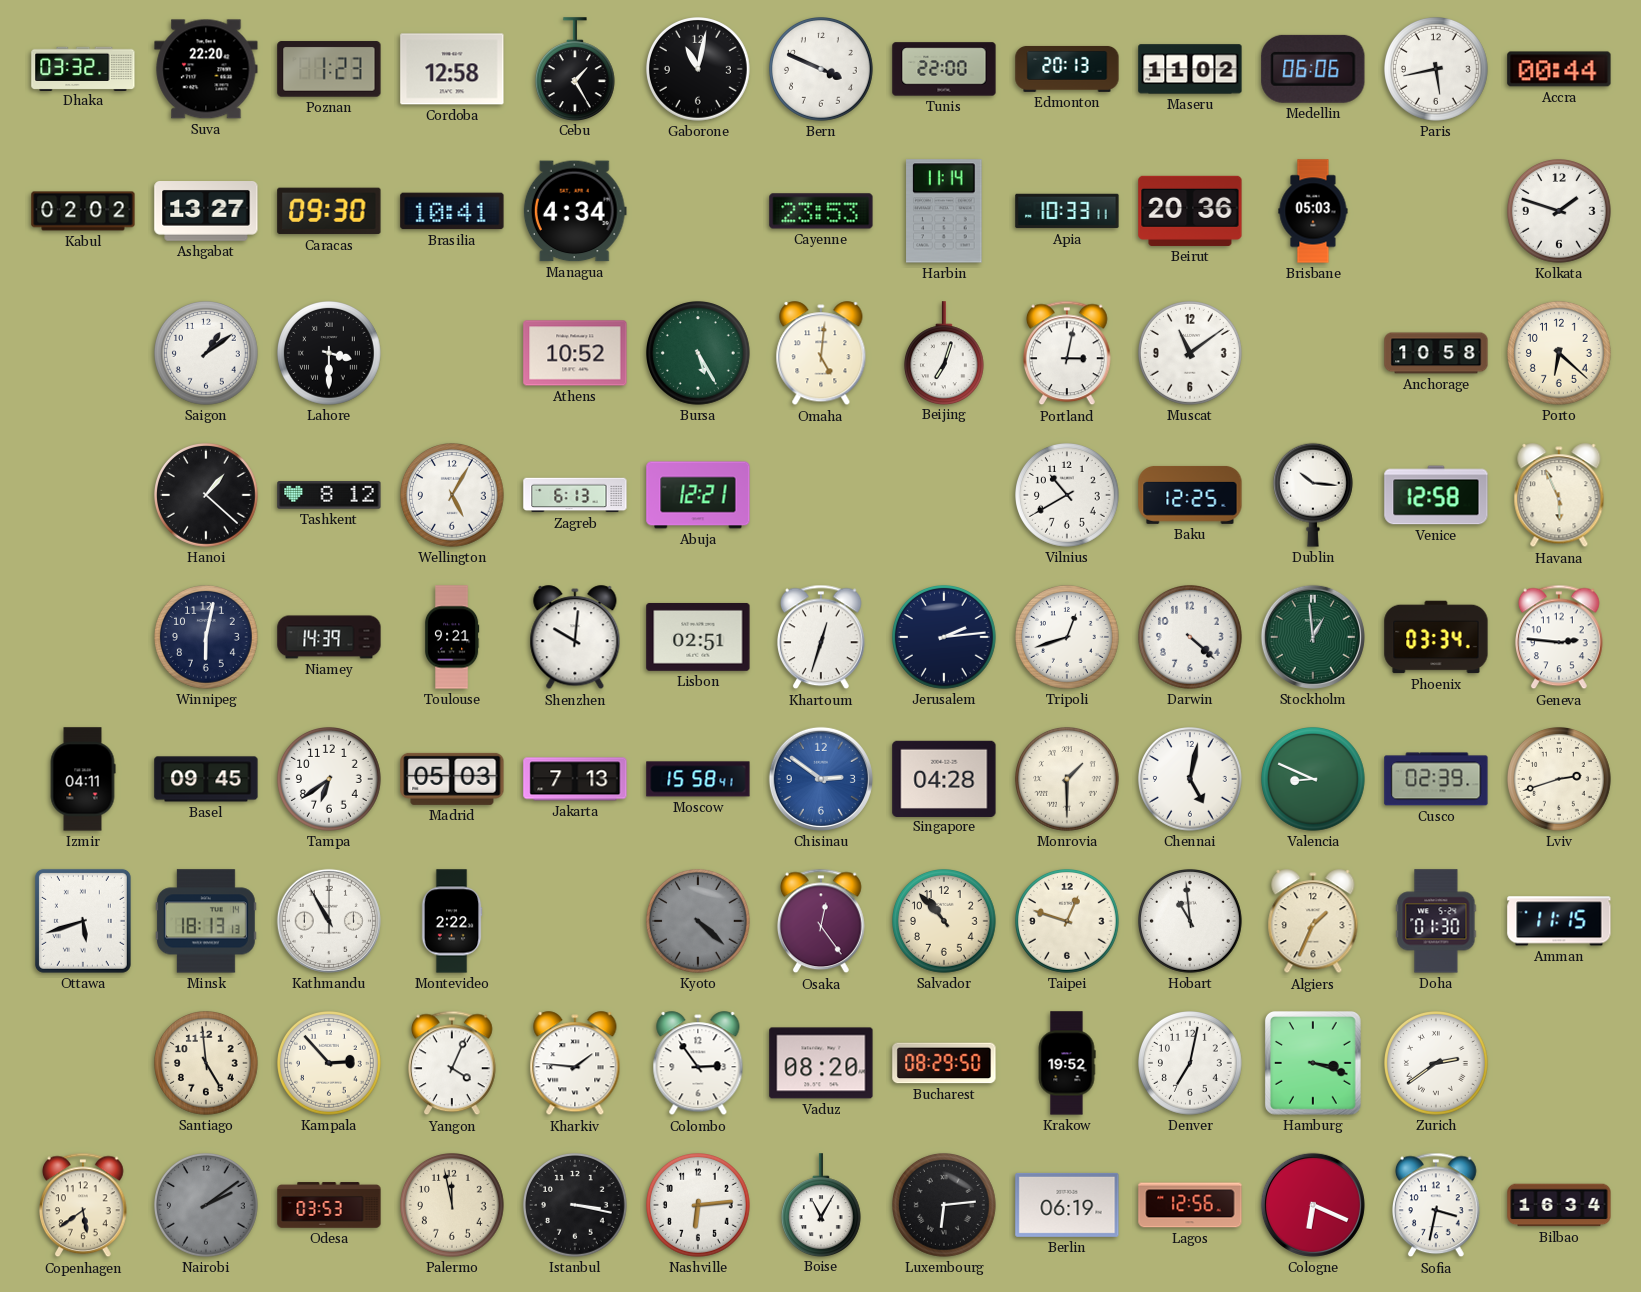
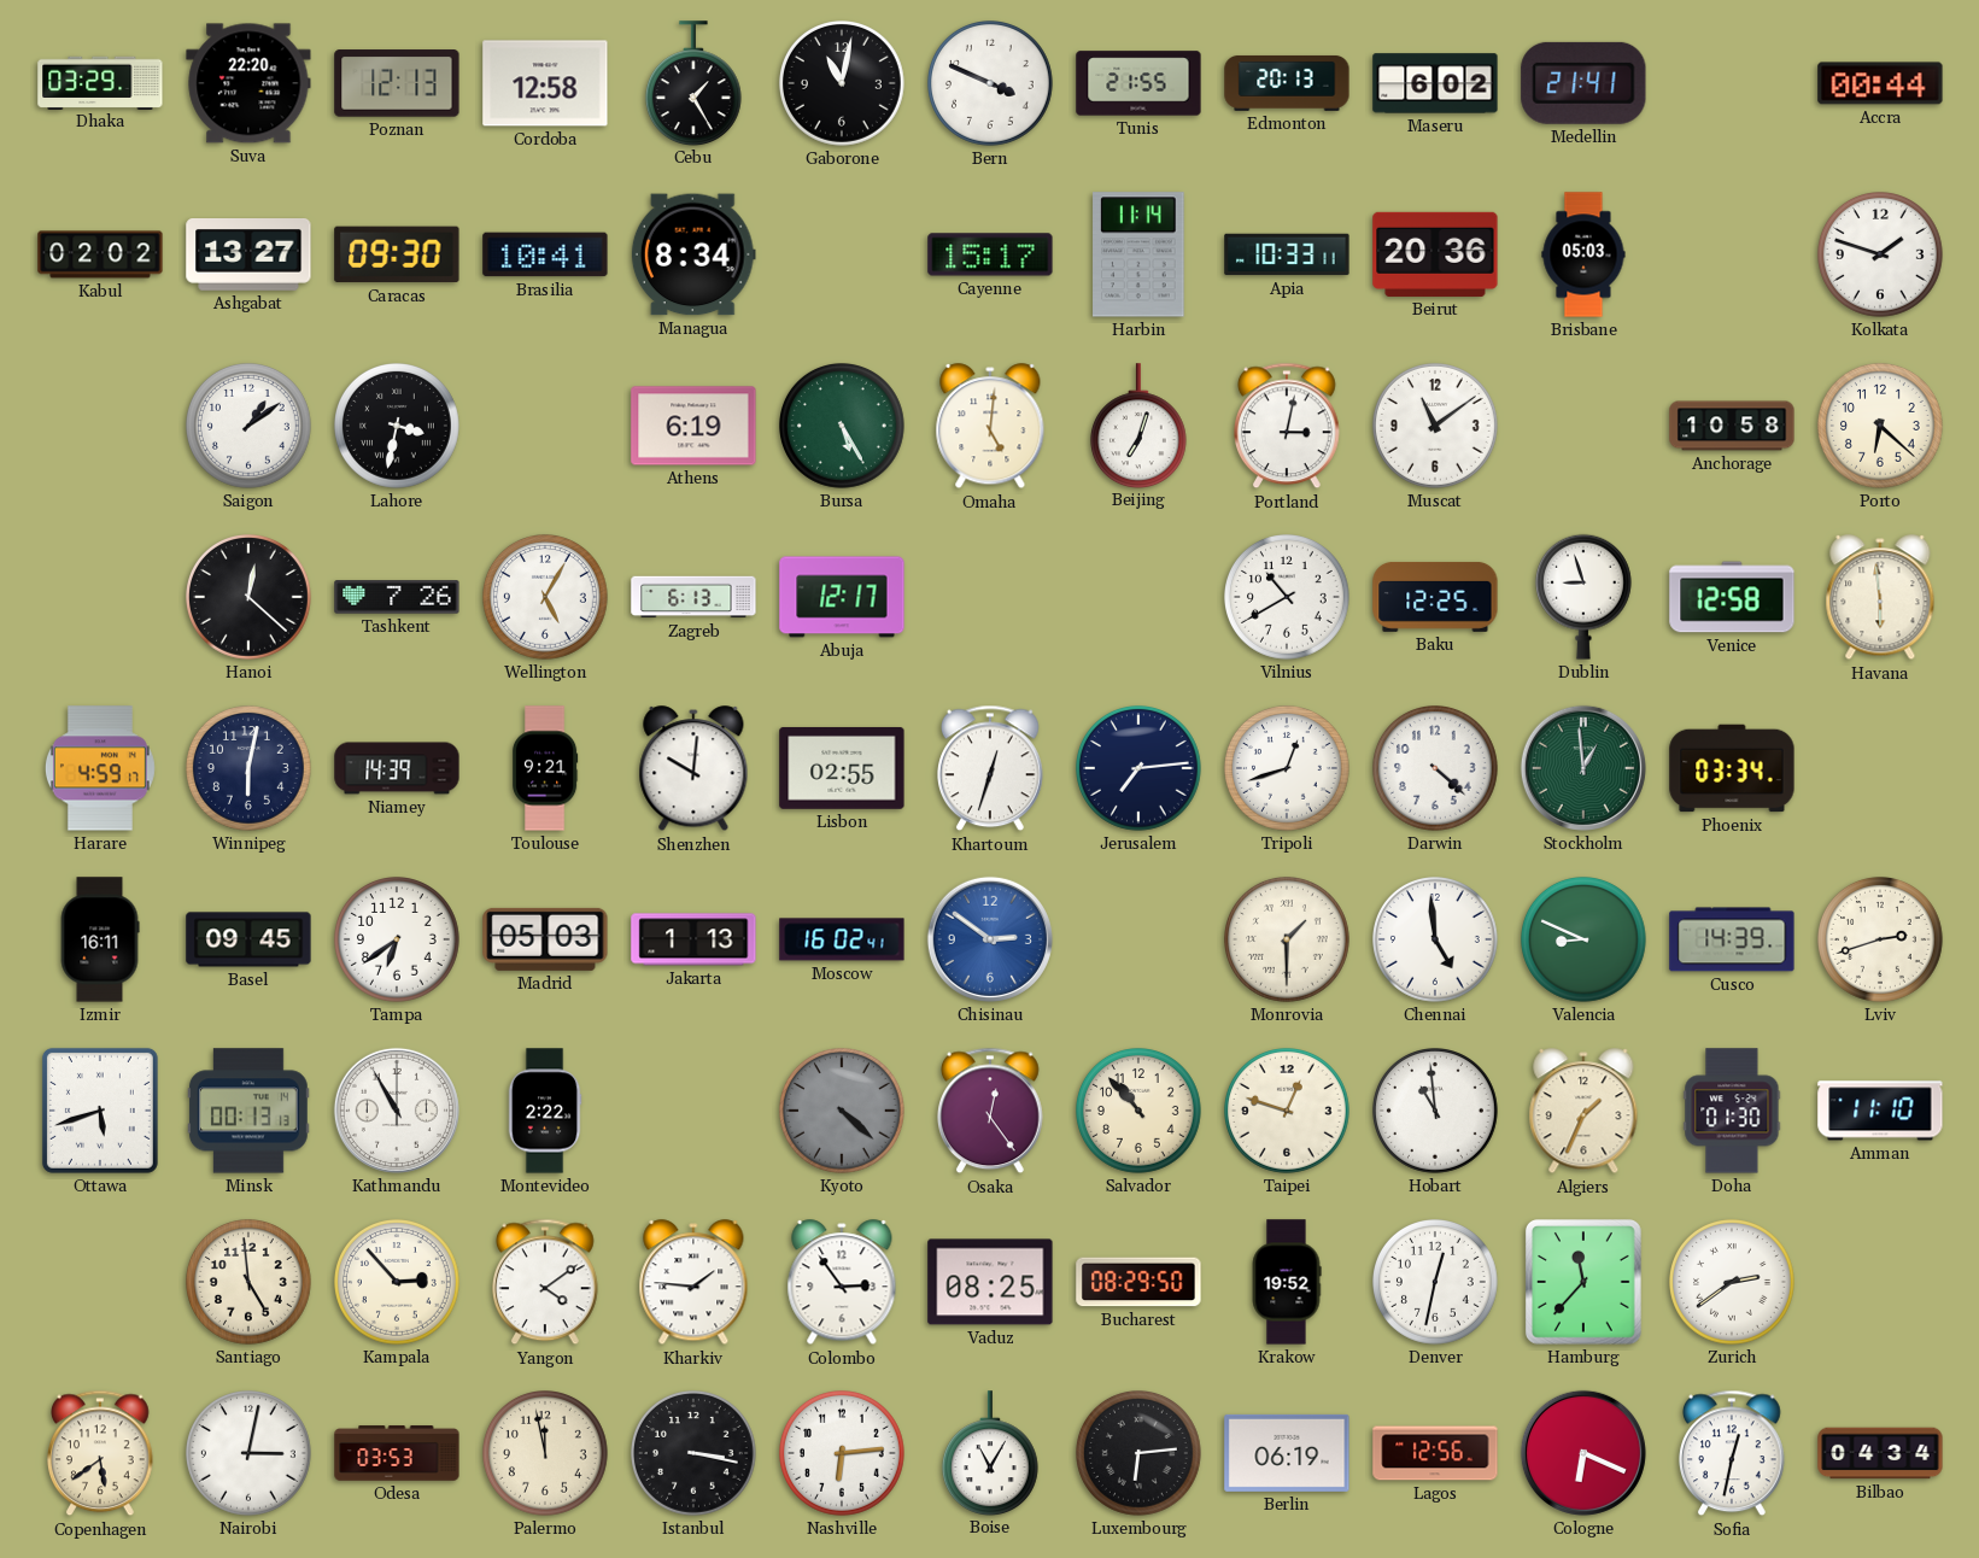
Dhaka: 03:32 -> 03:29 (100, 82)
Poznan: 1:23 -> 12:13 (397, 83)
Tunis: 22:00 -> 21:55 (1138, 83)
Maseru: 11:02 -> 6:02 (1435, 83)
Medellin: 06:06 -> 21:41 (1583, 83)
Paris: 5:43 -> none (1437, 70)
Managua: 4:34 -> 8:34 (693, 254)
Cayenne: 23:53 -> 15:17 (990, 254)
Lahore: 3:30 -> 3:32 (398, 427)
Athens: 10:52 -> 6:19 (693, 426)
Hanoi: 1:22 -> 12:22 (250, 598)
Tashkent: 8:12 -> 7:26 (397, 597)
Abuja: 12:21 -> 12:17 (842, 597)
Dublin: 10:16 -> 8:57 (1583, 597)
Havana: 5:56 -> 5:59 (1880, 598)
Harare: none -> 4:59 (100, 768)
Lisbon: 02:51 -> 02:55 (842, 768)
Jerusalem: 2:14 -> 7:14 (1140, 769)
Geneva: 2:46 -> none (1560, 637)
Izmir: 04:11 -> 16:11 (100, 939)
Jakarta: 7:13 -> 1:13 (693, 939)
Moscow: 15:58 -> 16:02 (842, 939)
Singapore: 04:28 -> none (944, 778)
Chennai: 5:02 -> 4:59 (1436, 941)
Cusco: 02:39 -> 14:39 (1732, 939)
Minsk: 18:13 -> 00:13 (248, 1111)
Amman: 11:15 -> 11:10 (1880, 1111)
Yangon: 4:04 -> 4:09 (546, 1282)
Vaduz: 08:20 -> 08:25 (990, 1282)
Denver: 7:02 -> 12:32 (1436, 1283)
Hamburg: 3:18 -> 11:37 (1583, 1283)
Nairobi: 2:09 -> 3:02 (250, 1454)
Nairobi dial: grey -> white (250, 1454)
Sofia: 3:32 -> 12:32 (1733, 1453)
Bilbao: 16:34 -> 04:34 (1880, 1453)
